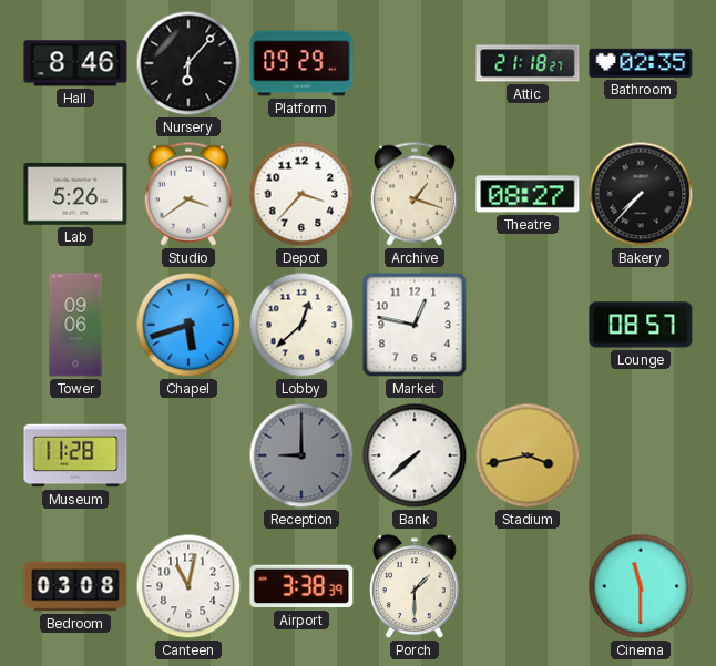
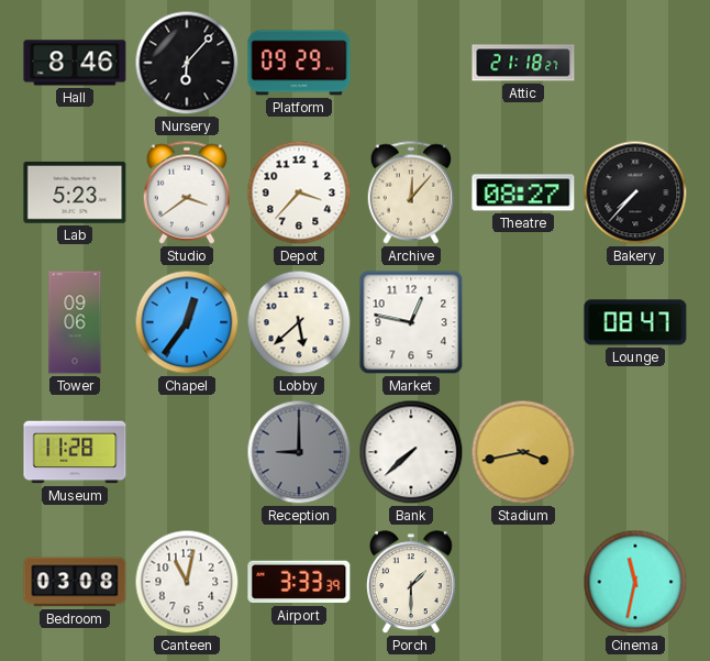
Bathroom: 02:35 -> none (641, 63)
Lab: 5:26 -> 5:23 (75, 192)
Archive: 1:18 -> 12:07 (410, 192)
Chapel: 5:42 -> 12:36 (187, 322)
Lobby: 12:38 -> 5:38 (299, 322)
Lounge: 08:57 -> 08:47 (635, 322)
Airport: 3:38 -> 3:33 (299, 582)
Cinema: 11:30 -> 11:32 (635, 582)
